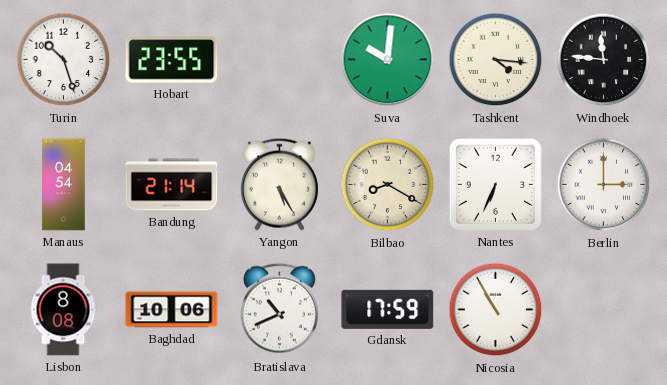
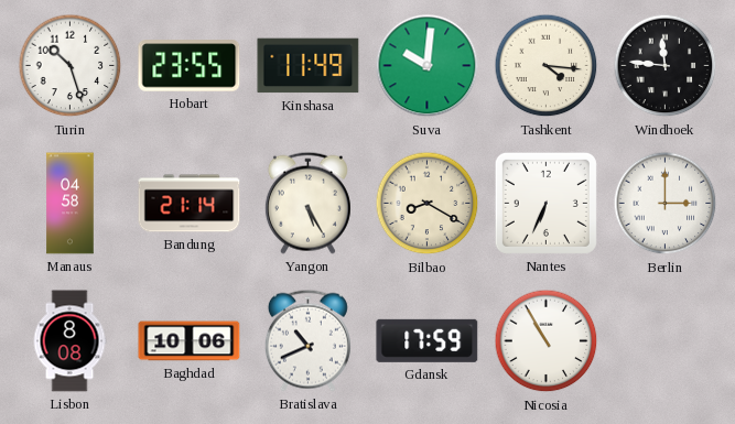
Kinshasa: none -> 11:49 (309, 66)
Manaus: 04:54 -> 04:58 (71, 204)
